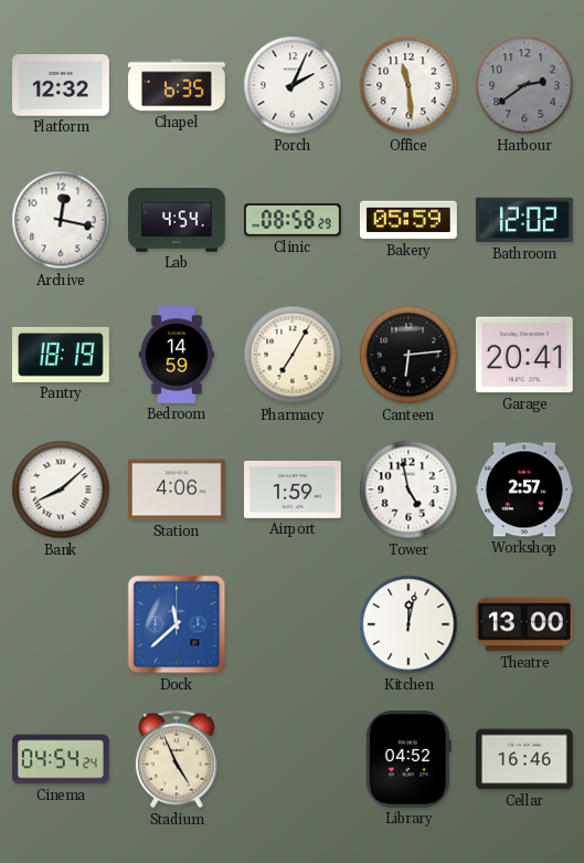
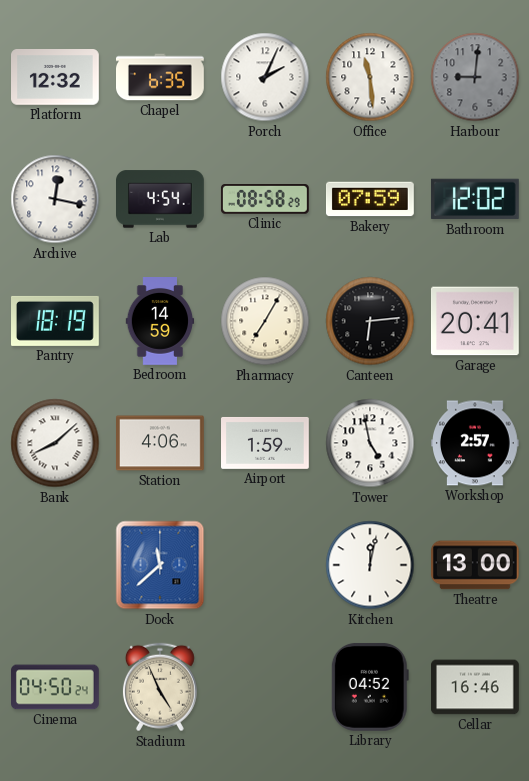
Harbour: 2:39 -> 9:01 (475, 77)
Bakery: 05:59 -> 07:59 (371, 199)
Cinema: 04:54 -> 04:50 (56, 687)
